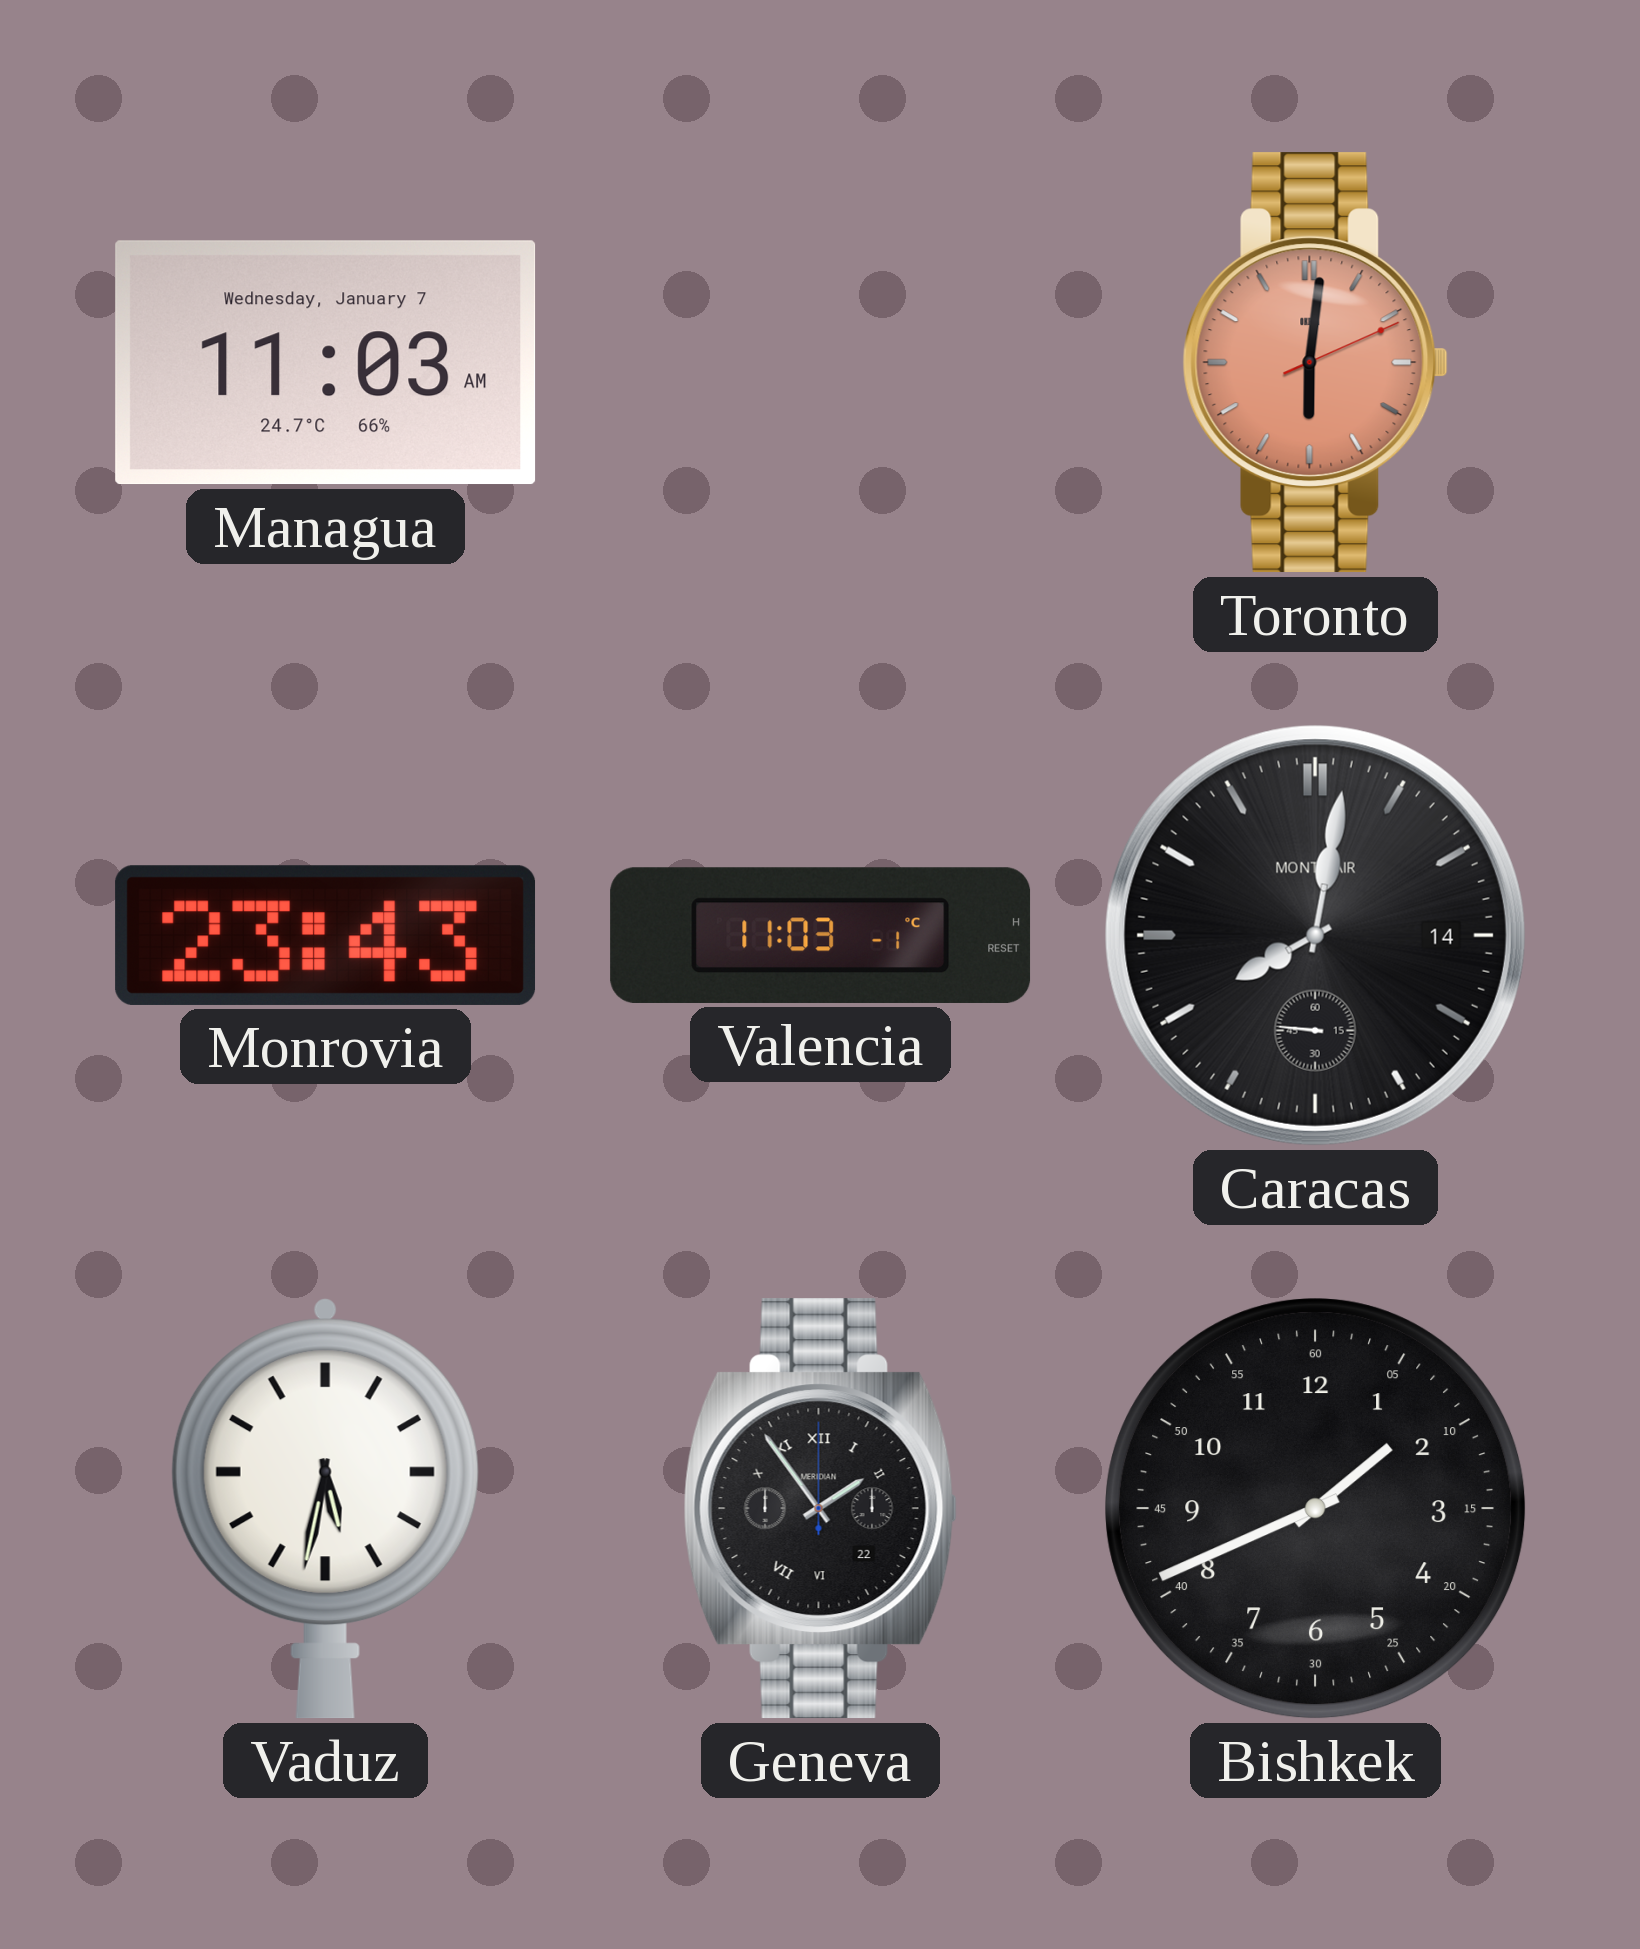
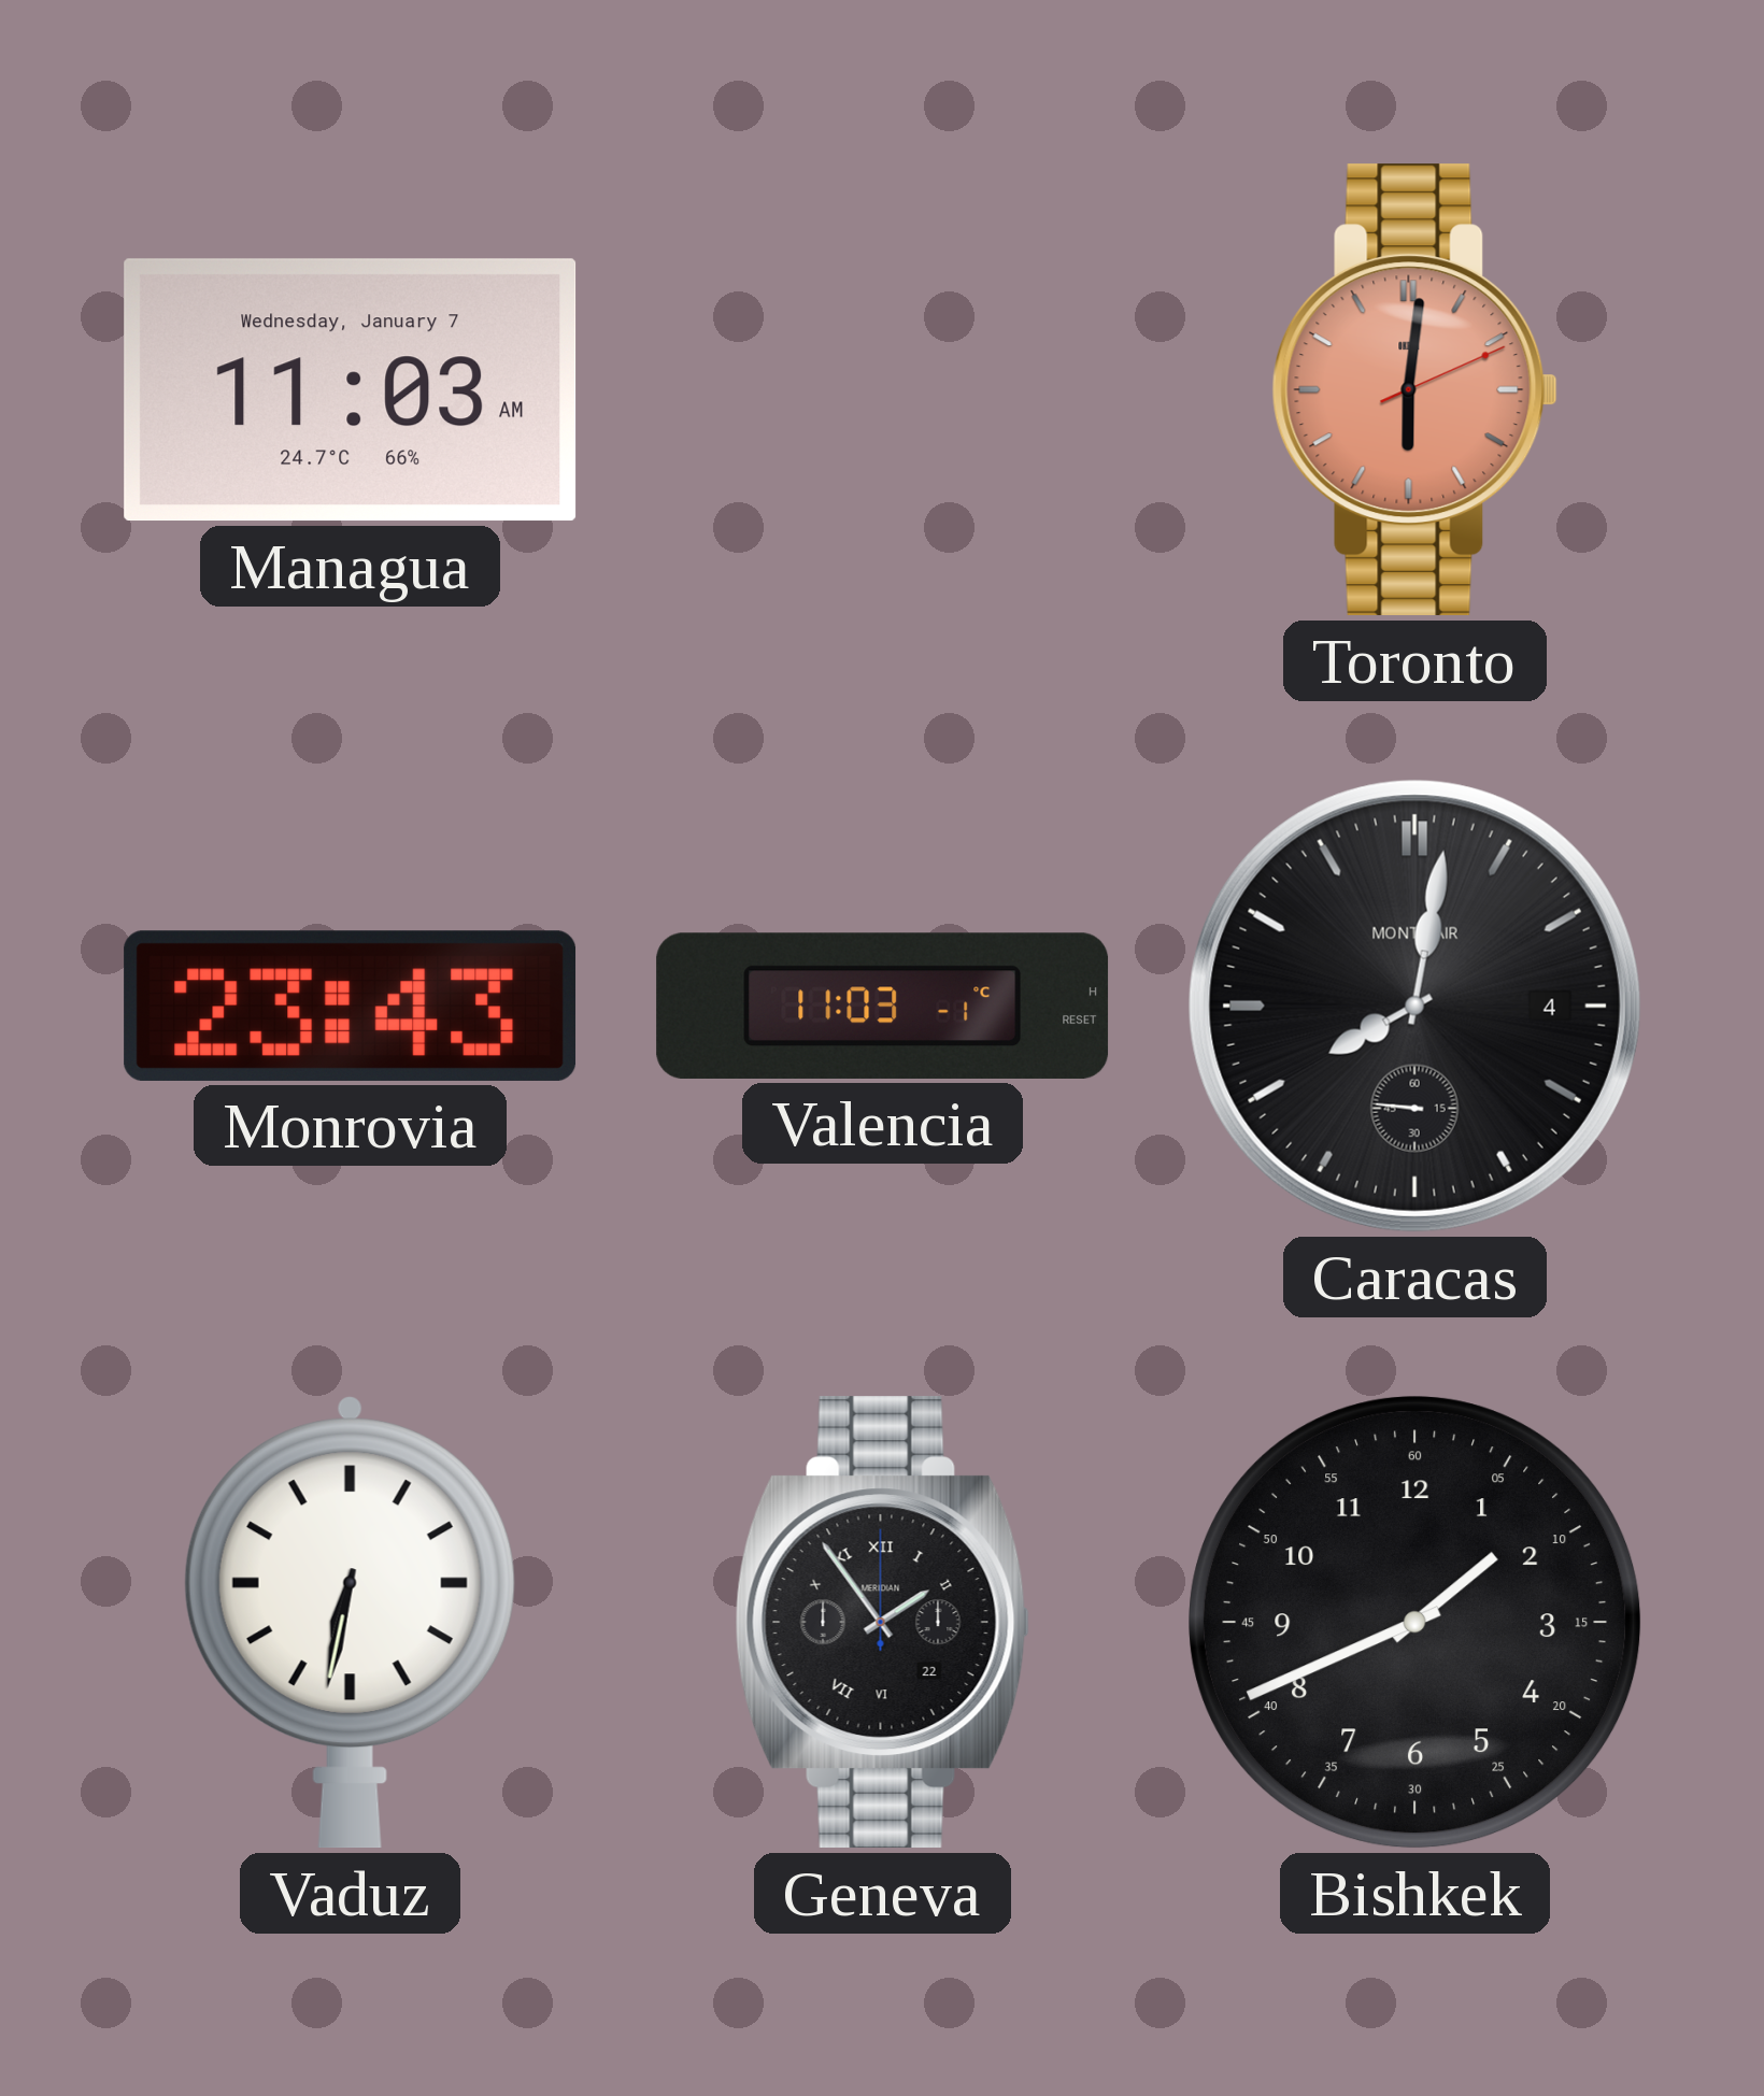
Caracas date: 14 -> 4 (1414, 1006)
Vaduz: 5:32 -> 6:32 (350, 1622)
